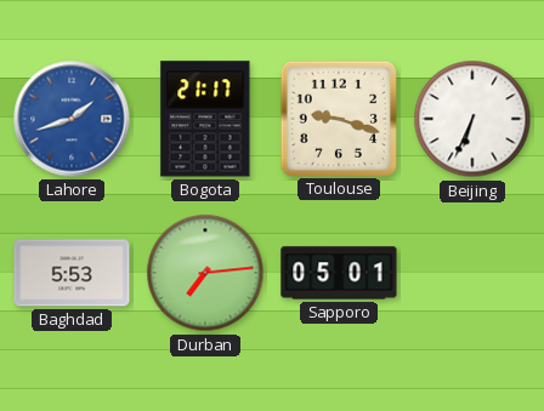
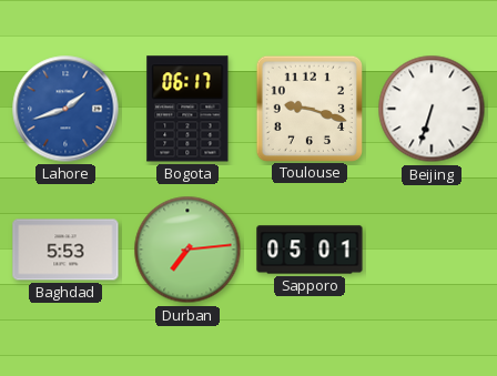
Bogota: 21:17 -> 06:17 (187, 109)
Beijing: 6:34 -> 6:33 (432, 109)
